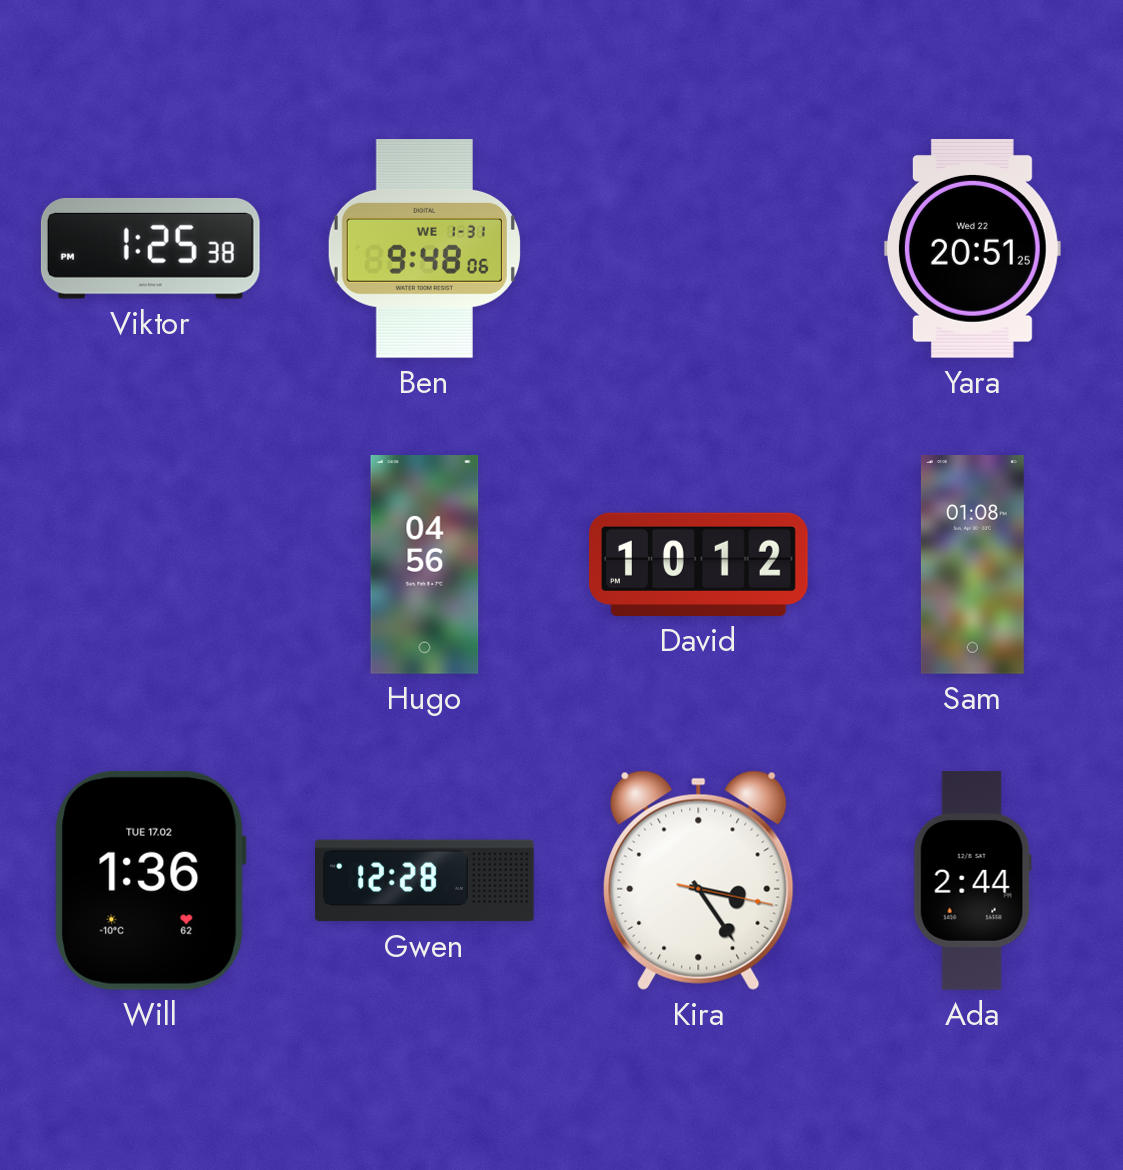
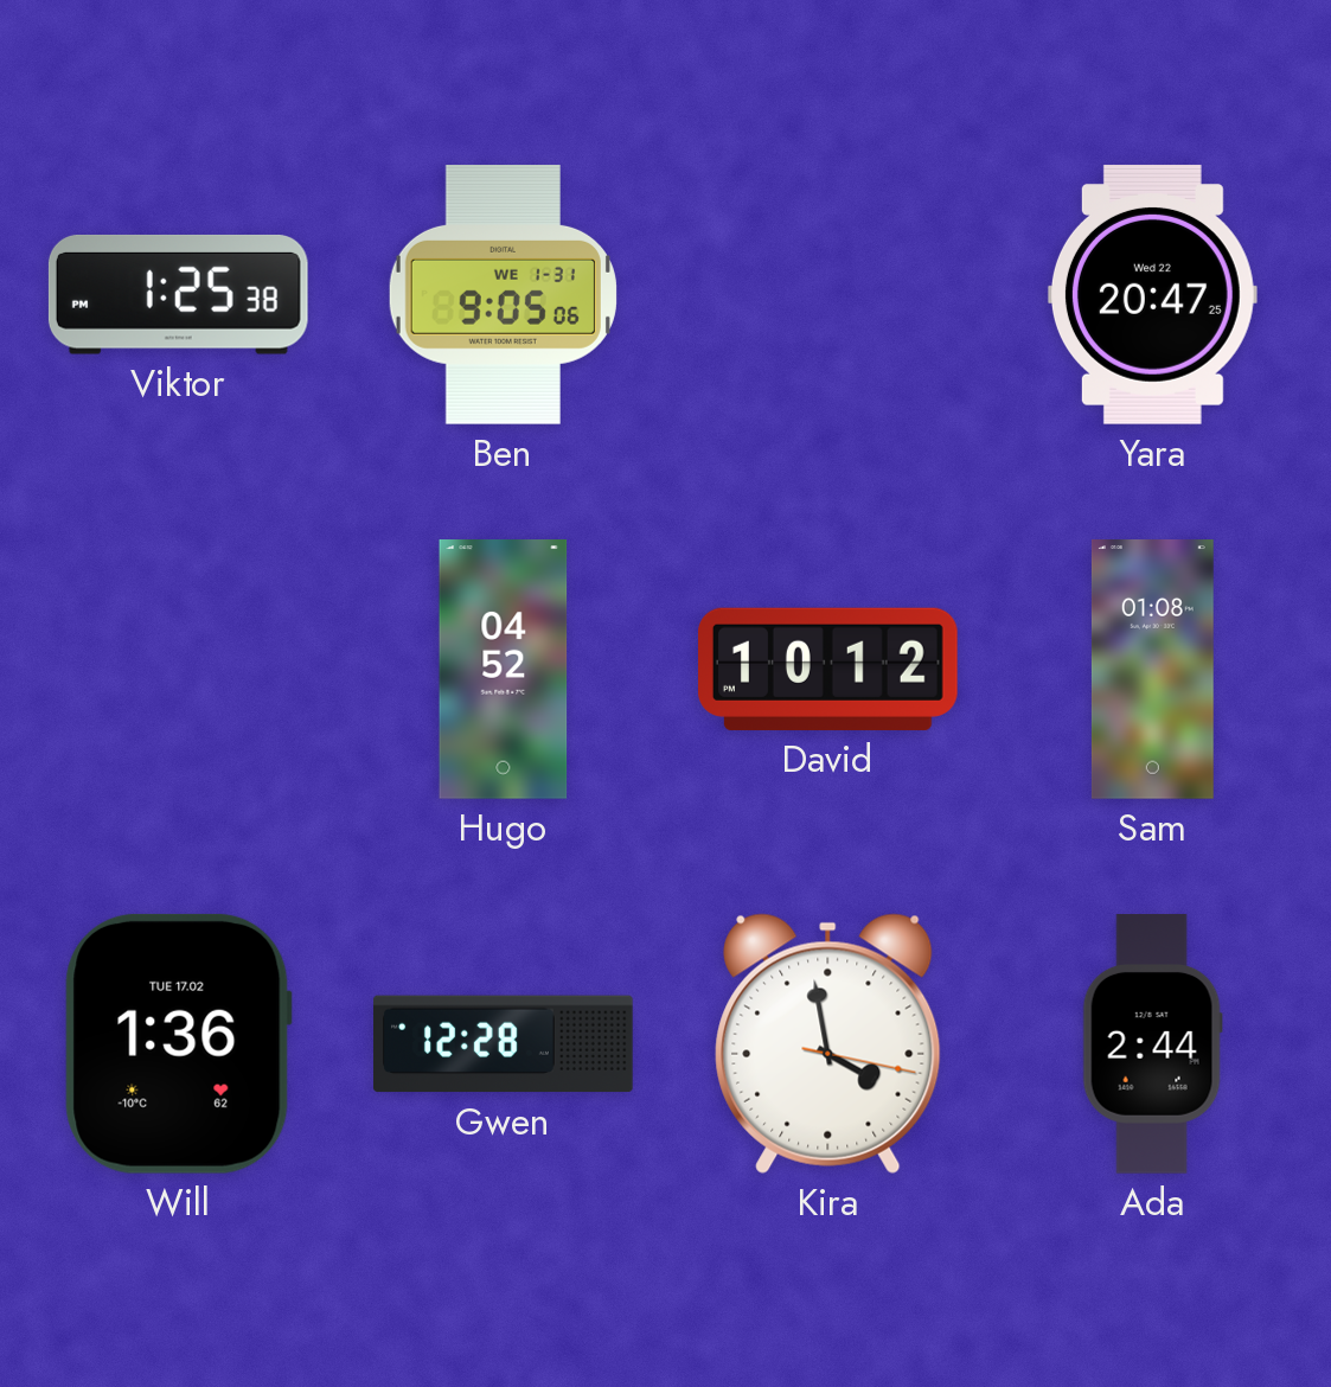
Ben: 9:48 -> 9:05 (503, 295)
Yara: 20:51 -> 20:47 (1152, 295)
Hugo: 04:56 -> 04:52 (504, 670)
Kira: 3:24 -> 3:58 (828, 1043)
